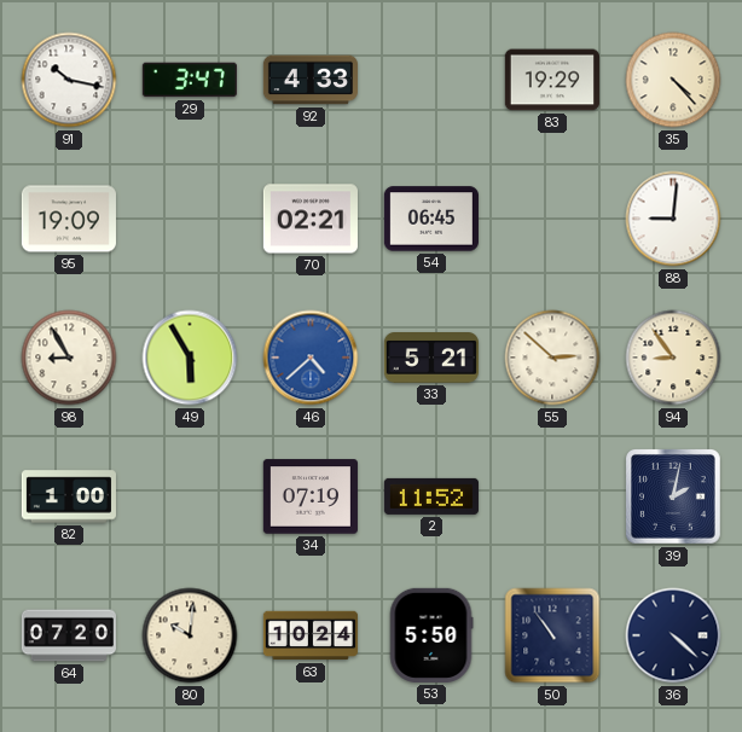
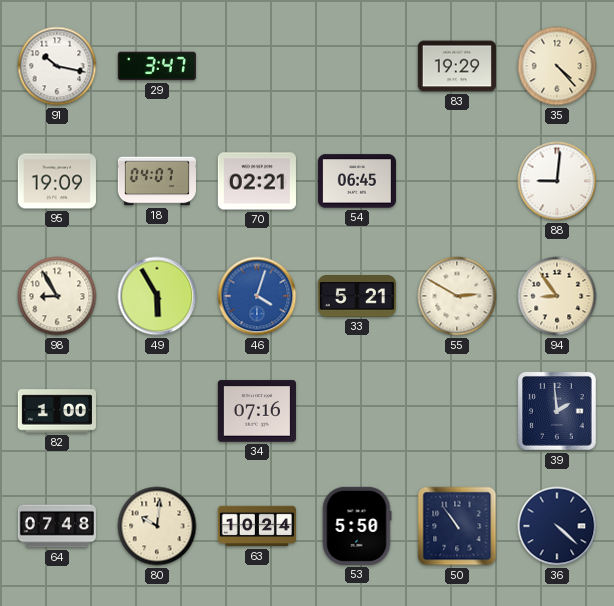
92: 4:33 -> none (311, 80)
18: none -> 04:07 (157, 181)
46: 4:38 -> 4:03 (257, 296)
55: 2:52 -> 2:50 (457, 296)
34: 07:19 -> 07:16 (257, 411)
2: 11:52 -> none (431, 496)
39: 2:02 -> 1:59 (557, 411)
64: 07:20 -> 07:48 (57, 526)
